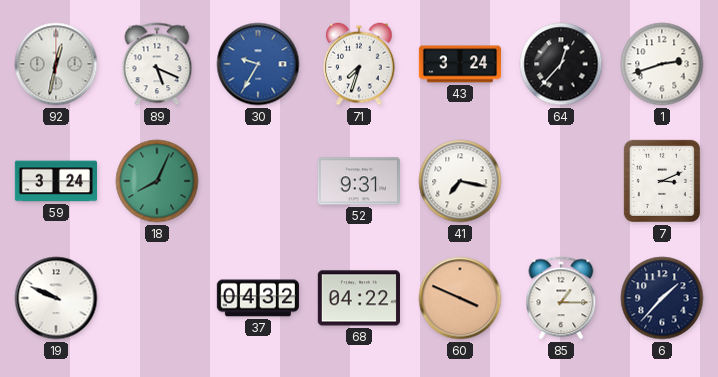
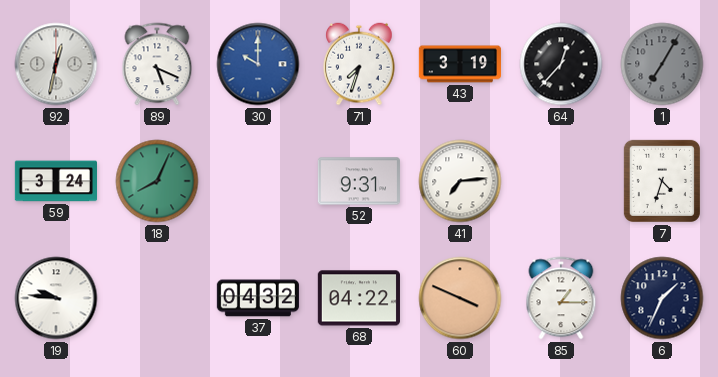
30: 9:35 -> 10:00 (258, 64)
43: 3:24 -> 3:19 (459, 64)
1: 2:42 -> 7:05 (662, 64)
1 dial: white -> grey (662, 64)
41: 7:17 -> 7:14 (460, 181)
7: 3:11 -> 4:33 (662, 181)
19: 9:49 -> 9:46 (56, 298)
6: 1:37 -> 1:34 (662, 298)
